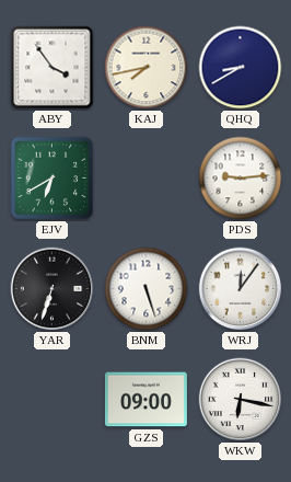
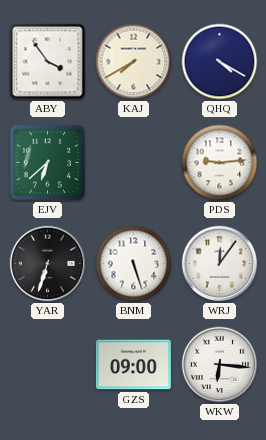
KAJ: 7:43 -> 7:40 (134, 62)
QHQ: 8:40 -> 4:20 (220, 62)
EJV: 6:40 -> 6:38 (48, 163)
WKW: 6:17 -> 6:16 (220, 365)
